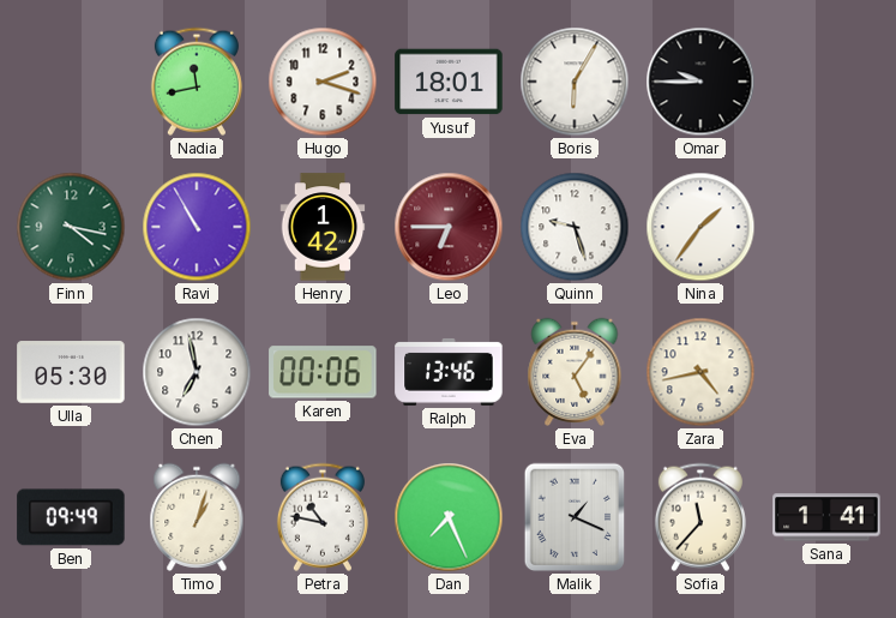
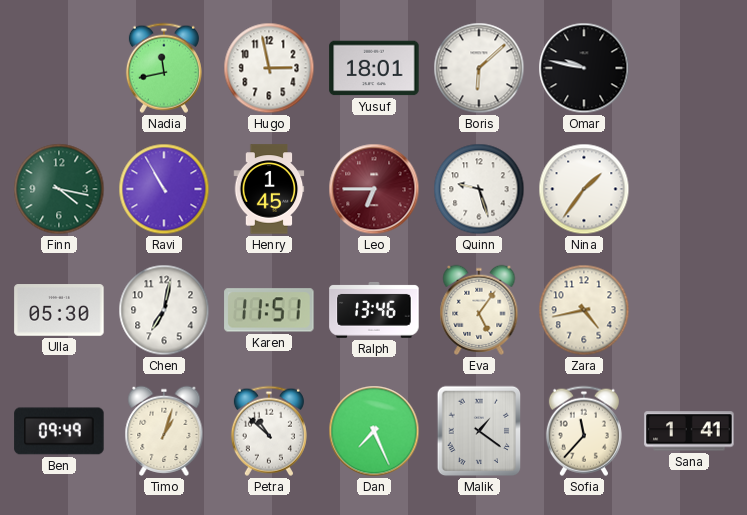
Hugo: 2:18 -> 2:58 (269, 68)
Boris: 6:05 -> 6:08 (479, 68)
Omar: 9:45 -> 9:47 (584, 68)
Henry: 1:42 -> 1:45 (269, 189)
Chen: 6:58 -> 7:02 (164, 310)
Karen: 00:06 -> 11:51 (269, 310)
Petra: 10:47 -> 10:52 (269, 431)
Malik: 1:19 -> 1:21 (479, 431)
